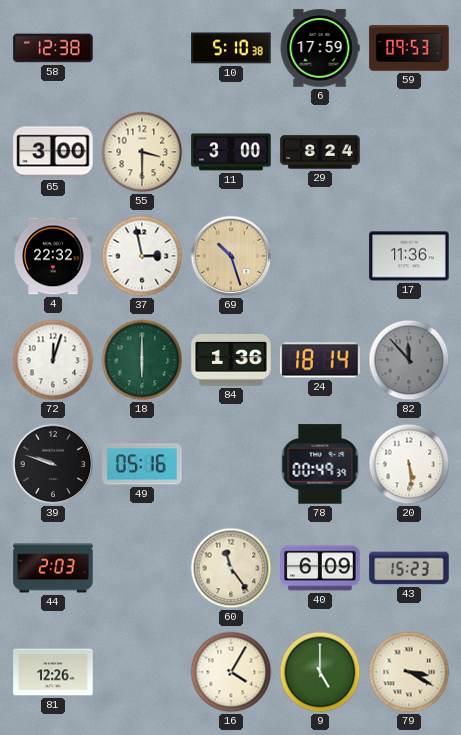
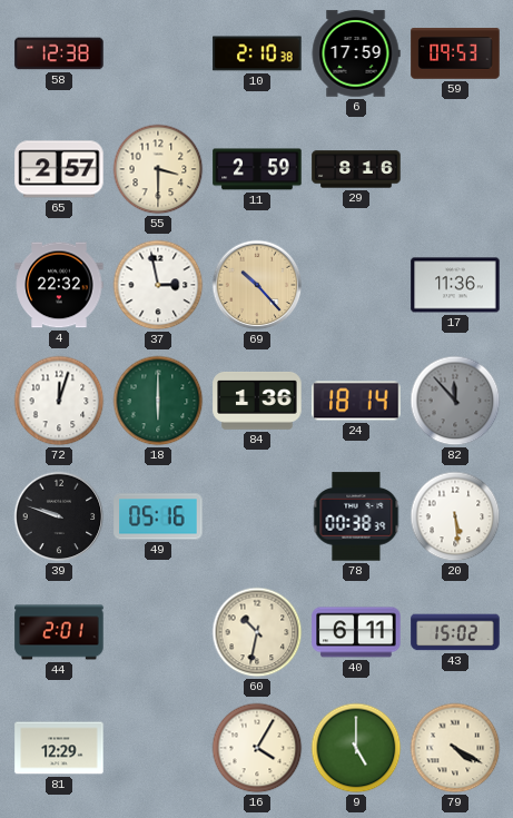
10: 5:10 -> 2:10 (257, 53)
65: 3:00 -> 2:57 (59, 169)
11: 3:00 -> 2:59 (257, 169)
29: 8:24 -> 8:16 (356, 169)
69: 10:27 -> 10:23 (257, 285)
78: 00:49 -> 00:38 (356, 516)
44: 2:03 -> 2:01 (59, 632)
60: 11:24 -> 10:32 (257, 632)
40: 6:09 -> 6:11 (356, 632)
43: 15:23 -> 15:02 (455, 632)
81: 12:26 -> 12:29 (59, 748)
79: 3:20 -> 4:20 (455, 748)
